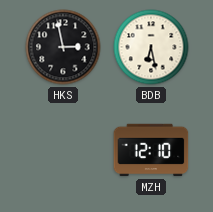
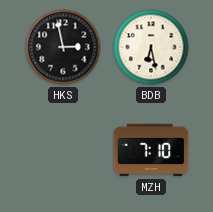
MZH: 12:10 -> 7:10 (151, 150)
